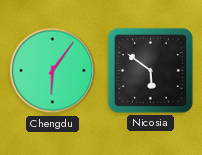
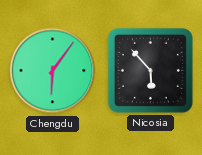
Nicosia: 5:51 -> 5:53 (150, 70)
